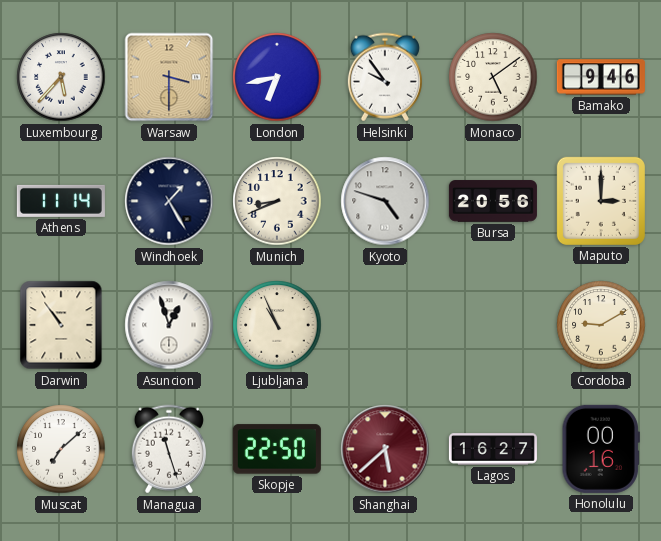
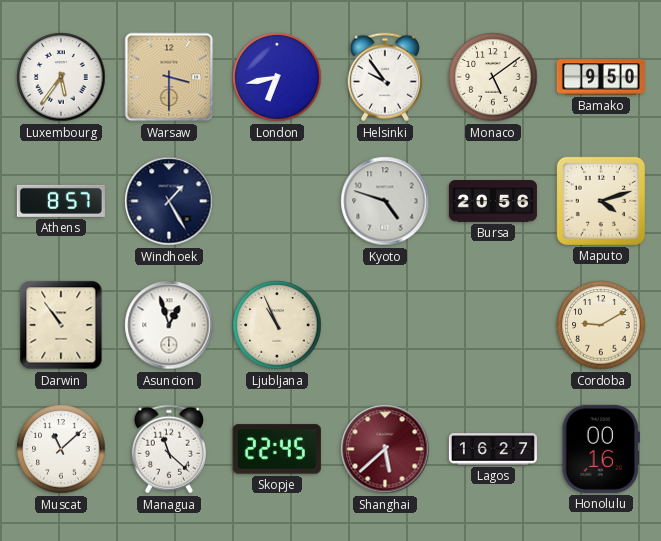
Luxembourg: 5:37 -> 5:36 (61, 77)
Bamako: 9:46 -> 9:50 (601, 77)
Athens: 11:14 -> 8:57 (61, 201)
Munich: 8:41 -> none (277, 201)
Maputo: 3:00 -> 4:12 (601, 201)
Muscat: 7:08 -> 11:08 (61, 449)
Managua: 11:27 -> 11:22 (169, 449)
Skopje: 22:50 -> 22:45 (277, 449)
